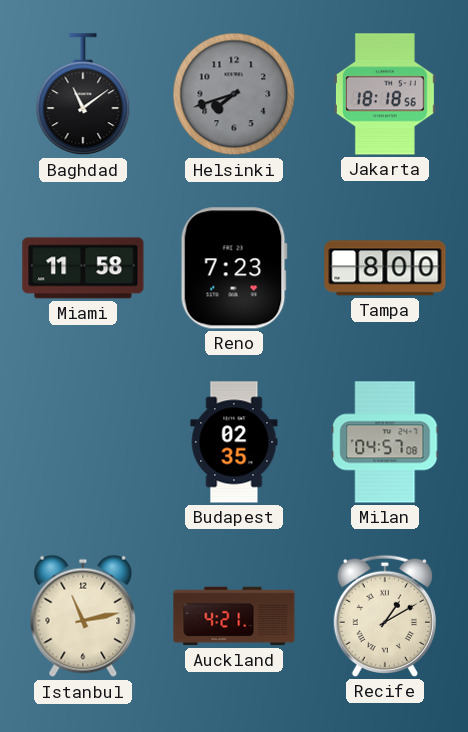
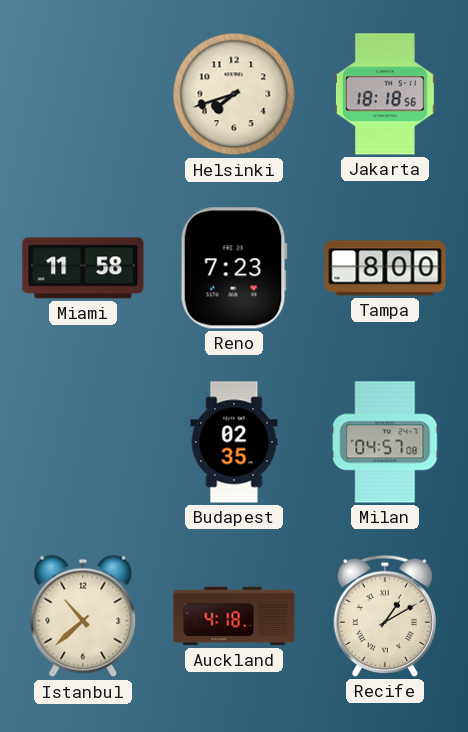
Baghdad: 11:09 -> none (83, 95)
Helsinki dial: grey -> cream (234, 94)
Istanbul: 11:13 -> 10:38 (83, 616)
Auckland: 4:21 -> 4:18 (234, 616)
